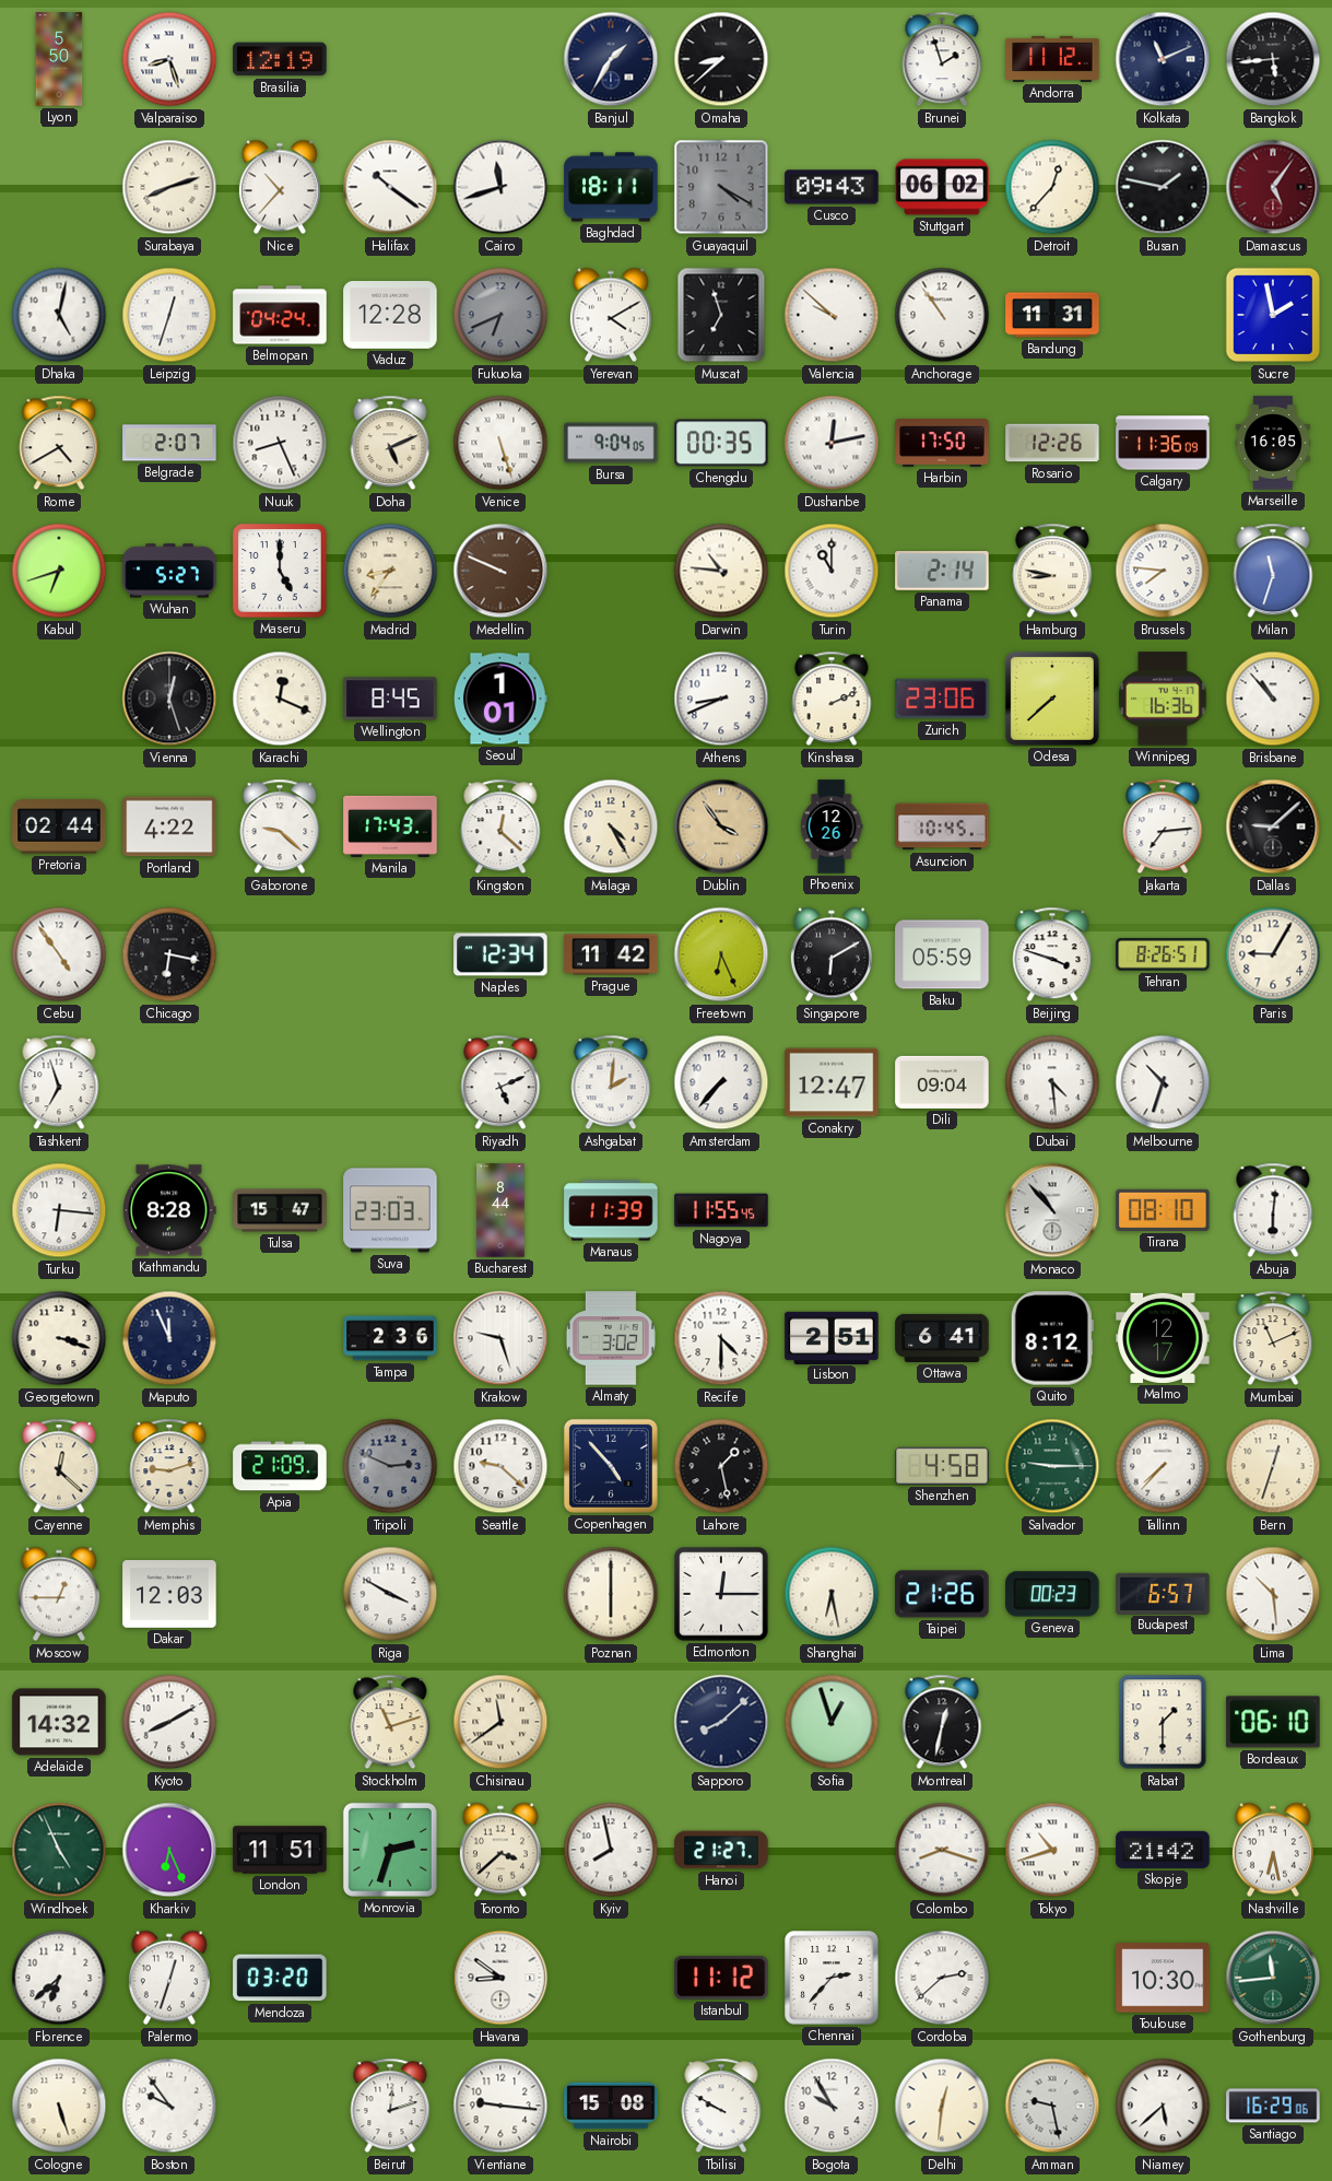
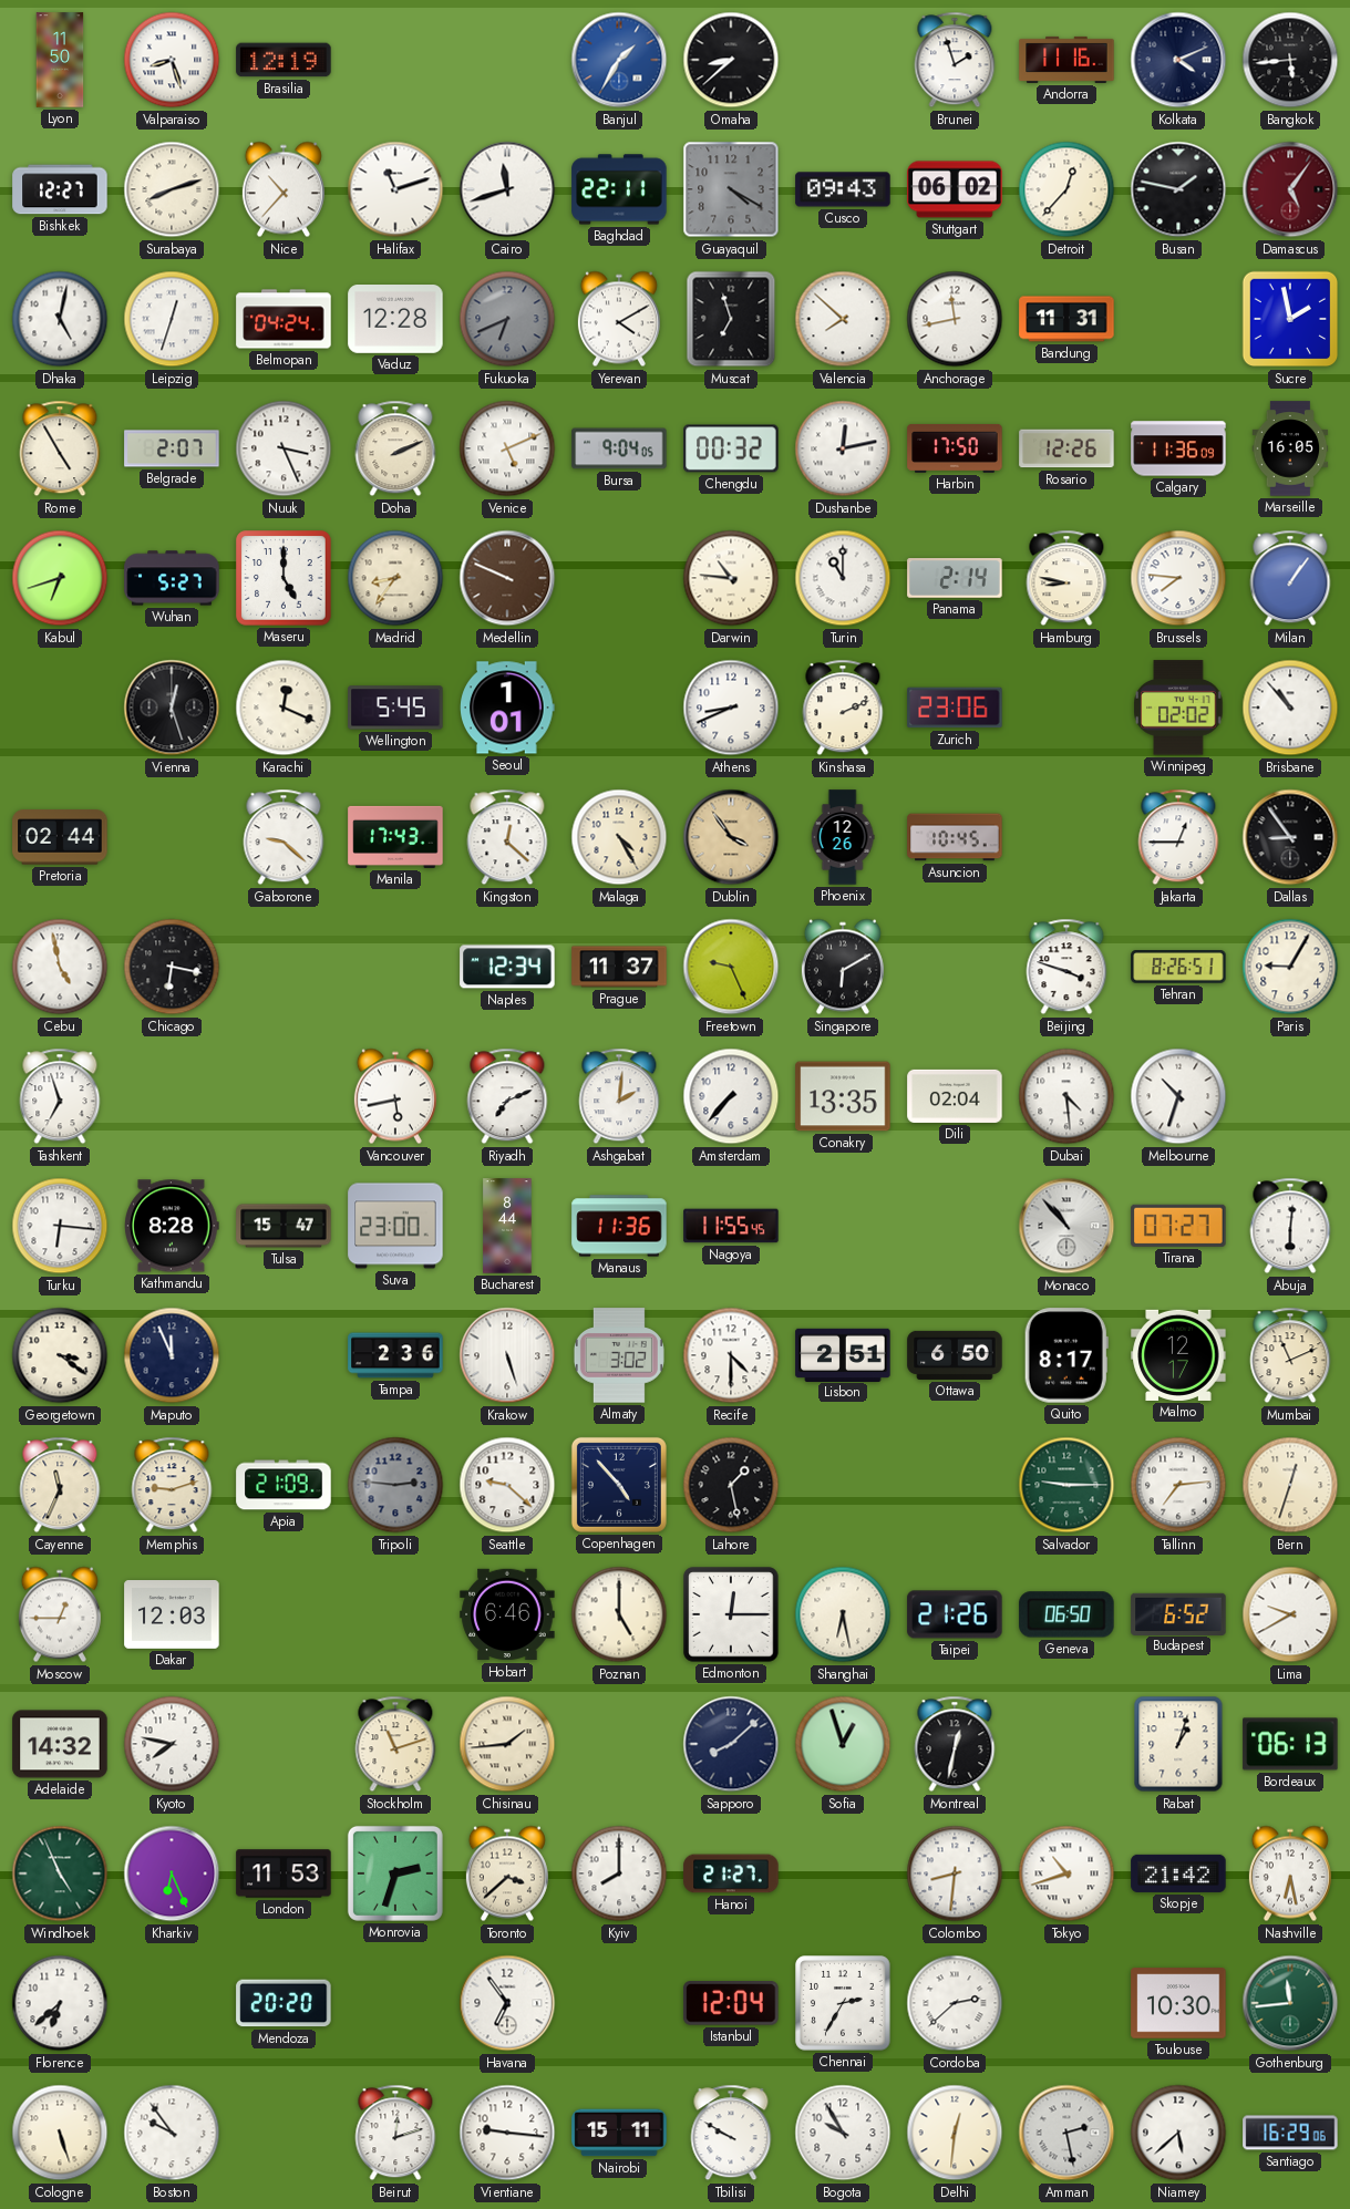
Lyon: 5:50 -> 11:50 (60, 60)
Banjul dial: navy -> blue (619, 60)
Andorra: 11:12 -> 11:16 (1066, 60)
Kolkata: 11:11 -> 4:11 (1178, 60)
Bishkek: none -> 12:27 (60, 189)
Halifax: 10:21 -> 11:12 (395, 189)
Baghdad: 18:11 -> 22:11 (619, 189)
Valencia: 9:52 -> 7:52 (843, 319)
Anchorage: 10:54 -> 11:43 (955, 319)
Rome: 4:40 -> 4:55 (60, 448)
Nuuk: 8:26 -> 3:26 (284, 448)
Doha: 5:11 -> 2:11 (395, 448)
Venice: 5:27 -> 5:11 (507, 448)
Chengdu: 00:35 -> 00:32 (731, 448)
Milan: 11:33 -> 1:06 (1290, 578)
Wellington: 8:45 -> 5:45 (395, 708)
Odesa: 7:38 -> none (1052, 699)
Winnipeg: 16:36 -> 02:02 (1178, 708)
Portland: 4:22 -> none (169, 826)
Jakarta: 7:14 -> 12:45 (1178, 837)
Dallas: 9:08 -> 8:54 (1290, 837)
Cebu: 4:54 -> 4:58 (60, 967)
Prague: 11:42 -> 11:37 (619, 967)
Freetown: 6:26 -> 9:26 (731, 967)
Baku: 05:59 -> none (942, 954)
Vancouver: none -> 5:43 (395, 1096)
Riyadh: 5:11 -> 7:11 (507, 1096)
Conakry: 12:47 -> 13:35 (843, 1096)
Dili: 09:04 -> 02:04 (955, 1096)
Suva: 23:03 -> 23:00 (395, 1226)
Manaus: 11:39 -> 11:36 (619, 1226)
Tirana: 08:10 -> 07:27 (1178, 1226)
Georgetown: 3:18 -> 3:21 (60, 1355)
Krakow: 9:27 -> 5:27 (507, 1355)
Ottawa: 6:41 -> 6:50 (955, 1355)
Quito: 8:12 -> 8:17 (1066, 1355)
Cayenne: 12:22 -> 11:34 (60, 1485)
Tripoli: 2:49 -> 2:46 (395, 1485)
Shenzhen: 4:58 -> none (942, 1466)
Tallinn: 7:37 -> 7:14 (1178, 1485)
Riga: 3:50 -> none (390, 1594)
Hobart: none -> 6:46 (507, 1614)
Poznan: 6:00 -> 5:00 (619, 1614)
Geneva: 00:23 -> 06:50 (1066, 1614)
Budapest: 6:57 -> 6:52 (1178, 1613)
Lima: 10:29 -> 9:40 (1290, 1614)
Kyoto: 8:10 -> 7:47 (172, 1744)
Chisinau: 11:39 -> 1:44 (507, 1744)
Rabat: 1:30 -> 1:03 (1178, 1744)
Bordeaux: 06:10 -> 06:13 (1290, 1744)
London: 11:51 -> 11:53 (284, 1873)
Kyiv: 7:58 -> 8:00 (619, 1873)
Colombo: 8:18 -> 8:31 (955, 1873)
Palermo: 12:33 -> none (169, 1978)
Mendoza: 03:20 -> 20:20 (284, 2003)
Havana: 8:51 -> 6:54 (507, 2003)
Istanbul: 11:12 -> 12:04 (731, 2004)
Chennai: 2:37 -> 2:35 (843, 2003)
Nairobi: 15:08 -> 15:11 (619, 2133)
Amman: 9:28 -> 2:28 (1066, 2133)
